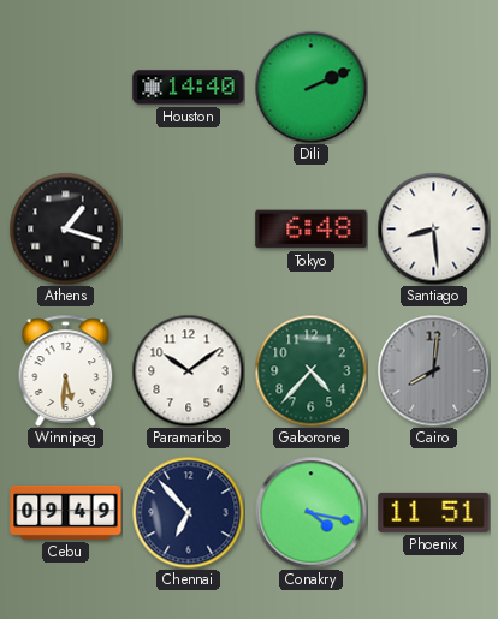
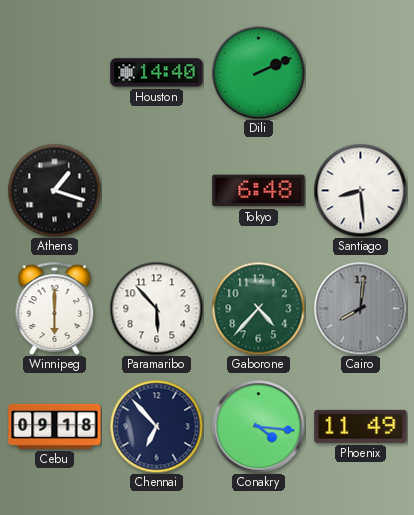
Winnipeg: 5:31 -> 6:00 (55, 308)
Paramaribo: 10:09 -> 5:53 (156, 308)
Cebu: 09:49 -> 09:18 (55, 426)
Conakry: 4:17 -> 4:16 (258, 426)
Phoenix: 11:51 -> 11:49 (361, 426)
